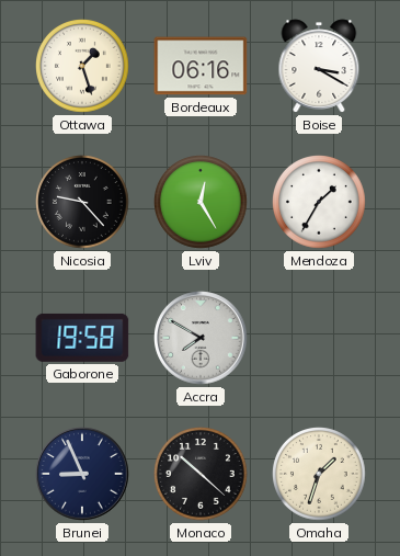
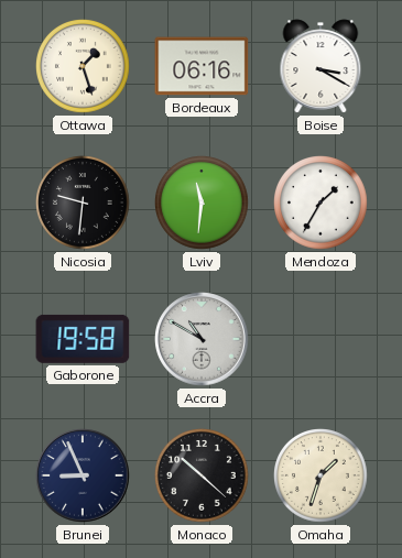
Nicosia: 9:23 -> 9:31 (84, 204)
Lviv: 12:25 -> 11:31 (203, 204)
Accra: 7:50 -> 10:50 (202, 339)
